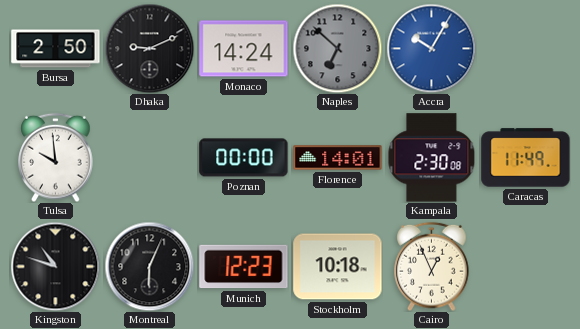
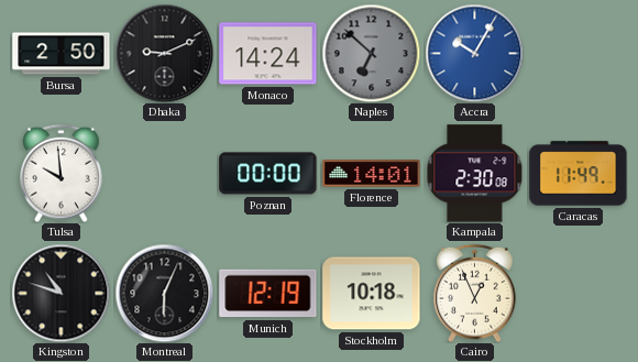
Munich: 12:23 -> 12:19 (268, 294)
